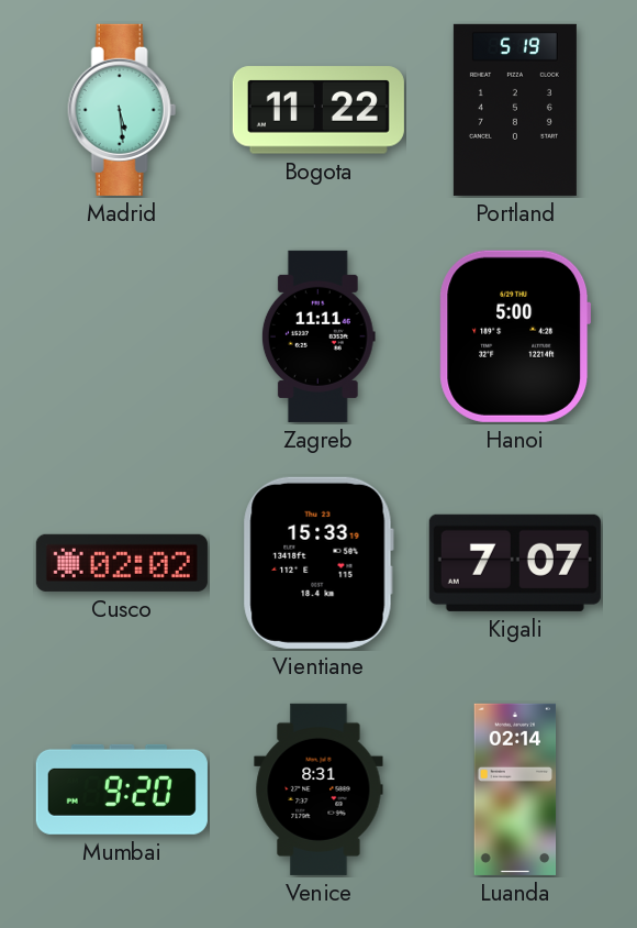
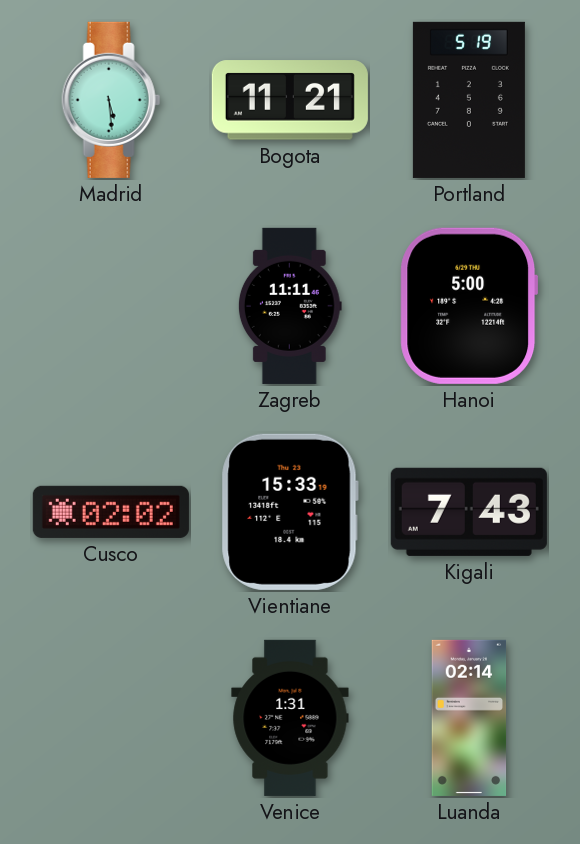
Bogota: 11:22 -> 11:21 (290, 100)
Kigali: 7:07 -> 7:43 (469, 512)
Mumbai: 9:20 -> none (122, 789)
Venice: 8:31 -> 1:31 (290, 718)
